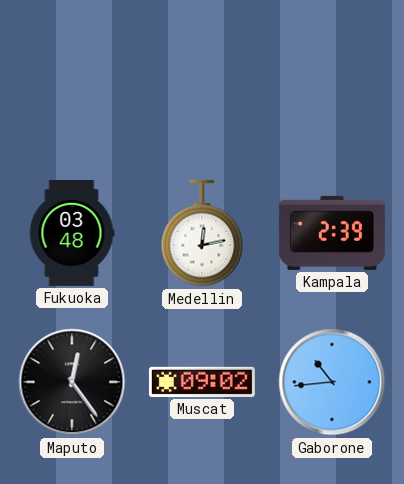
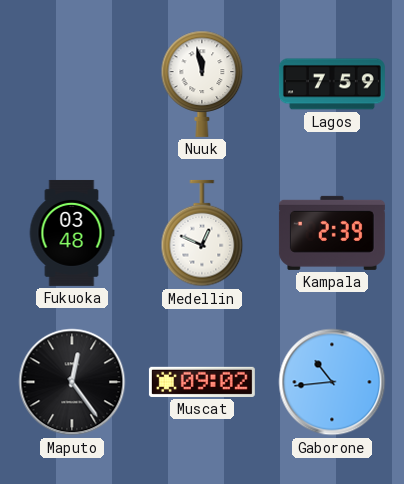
Nuuk: none -> 11:58 (202, 84)
Lagos: none -> 7:59 (332, 84)
Medellin: 12:13 -> 12:49 (202, 233)
